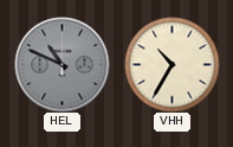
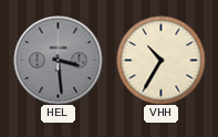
HEL: 10:49 -> 3:29 (58, 60)
